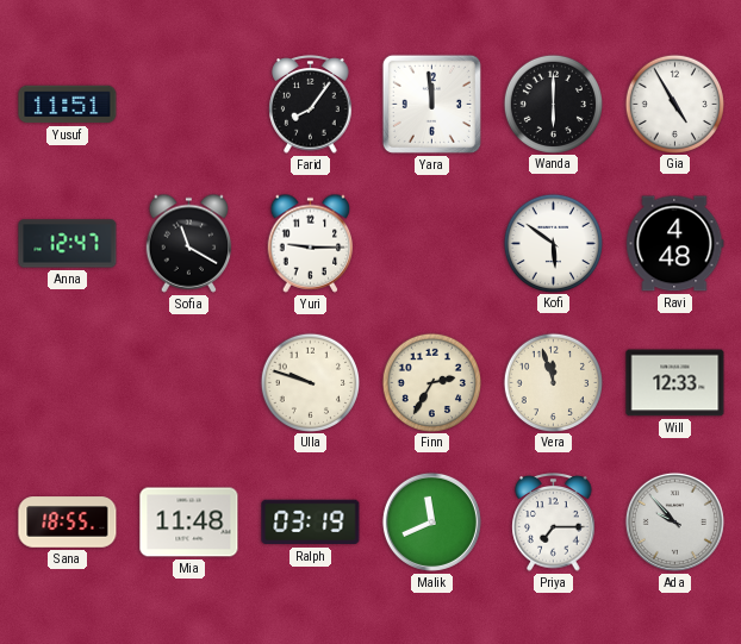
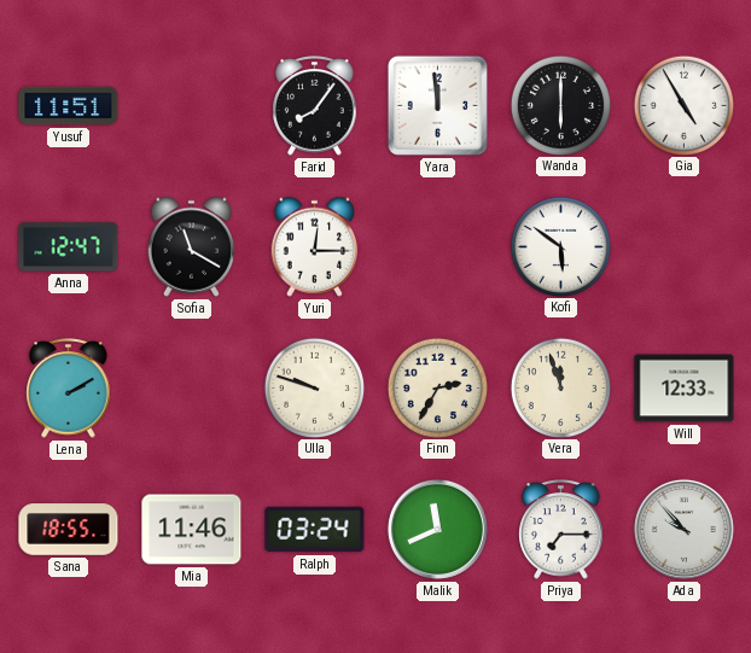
Yuri: 9:15 -> 12:15 (315, 246)
Ravi: 4:48 -> none (675, 244)
Lena: none -> 2:10 (69, 389)
Mia: 11:48 -> 11:46 (192, 530)
Ralph: 03:19 -> 03:24 (315, 530)
